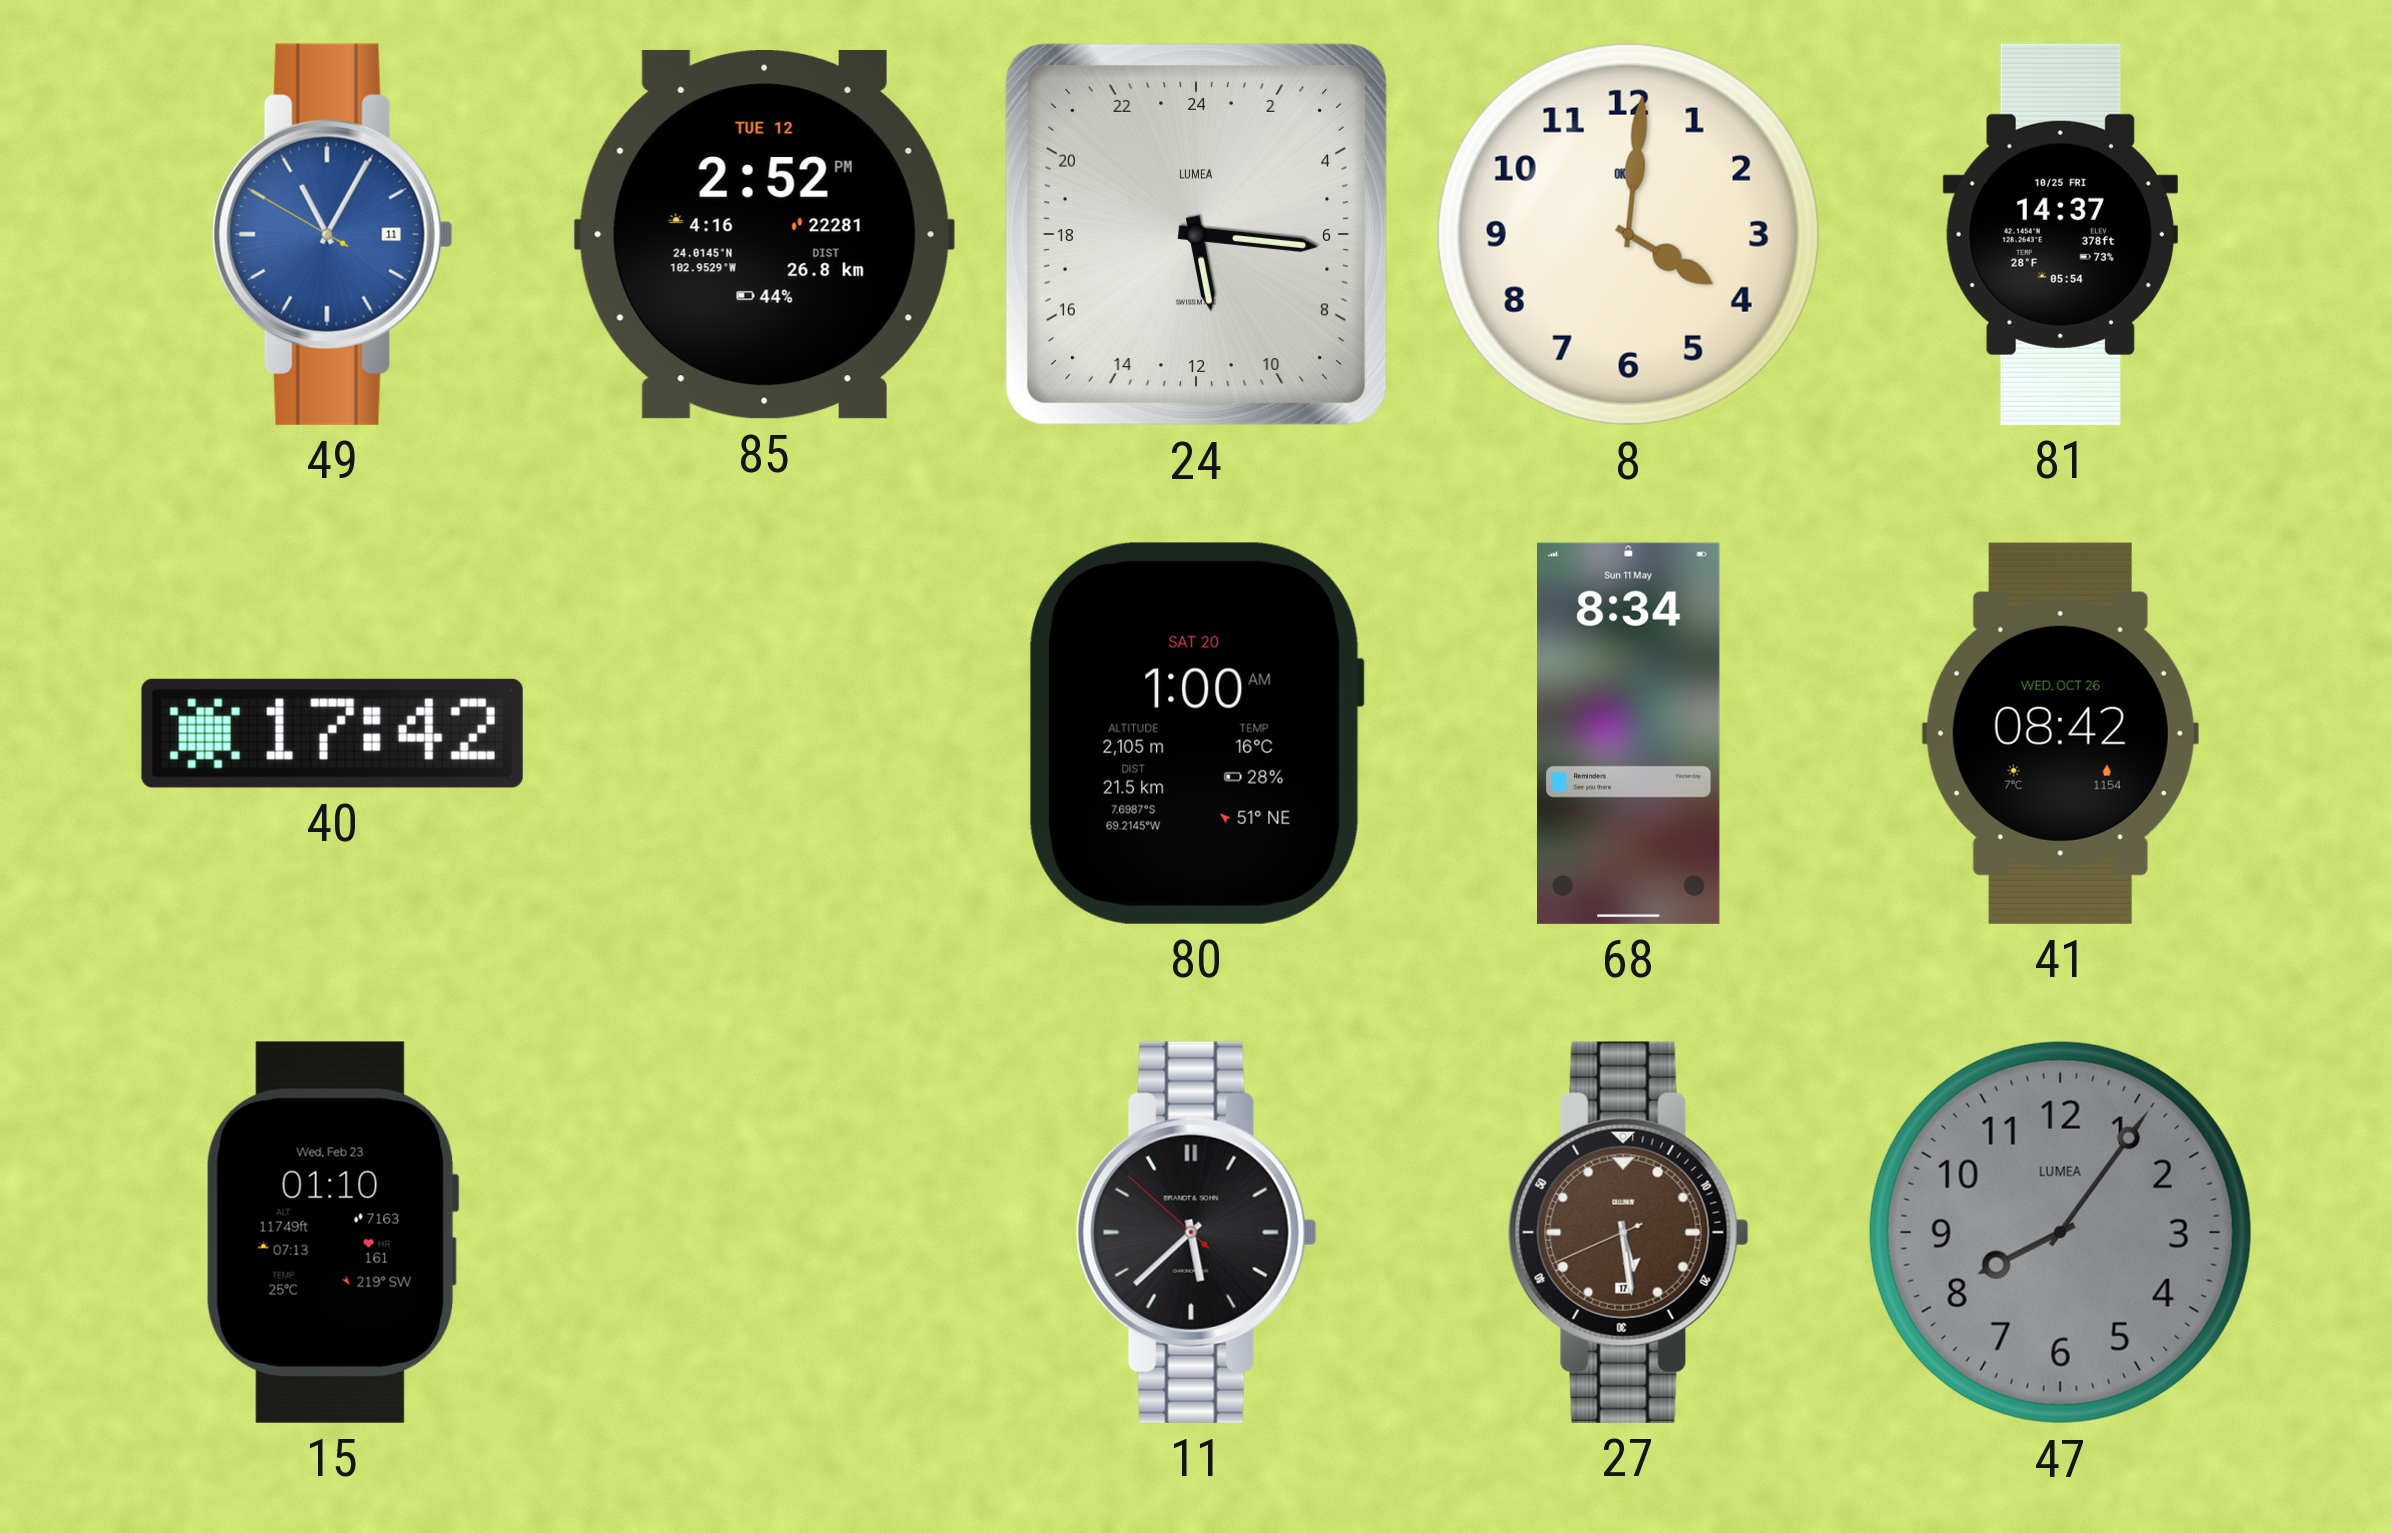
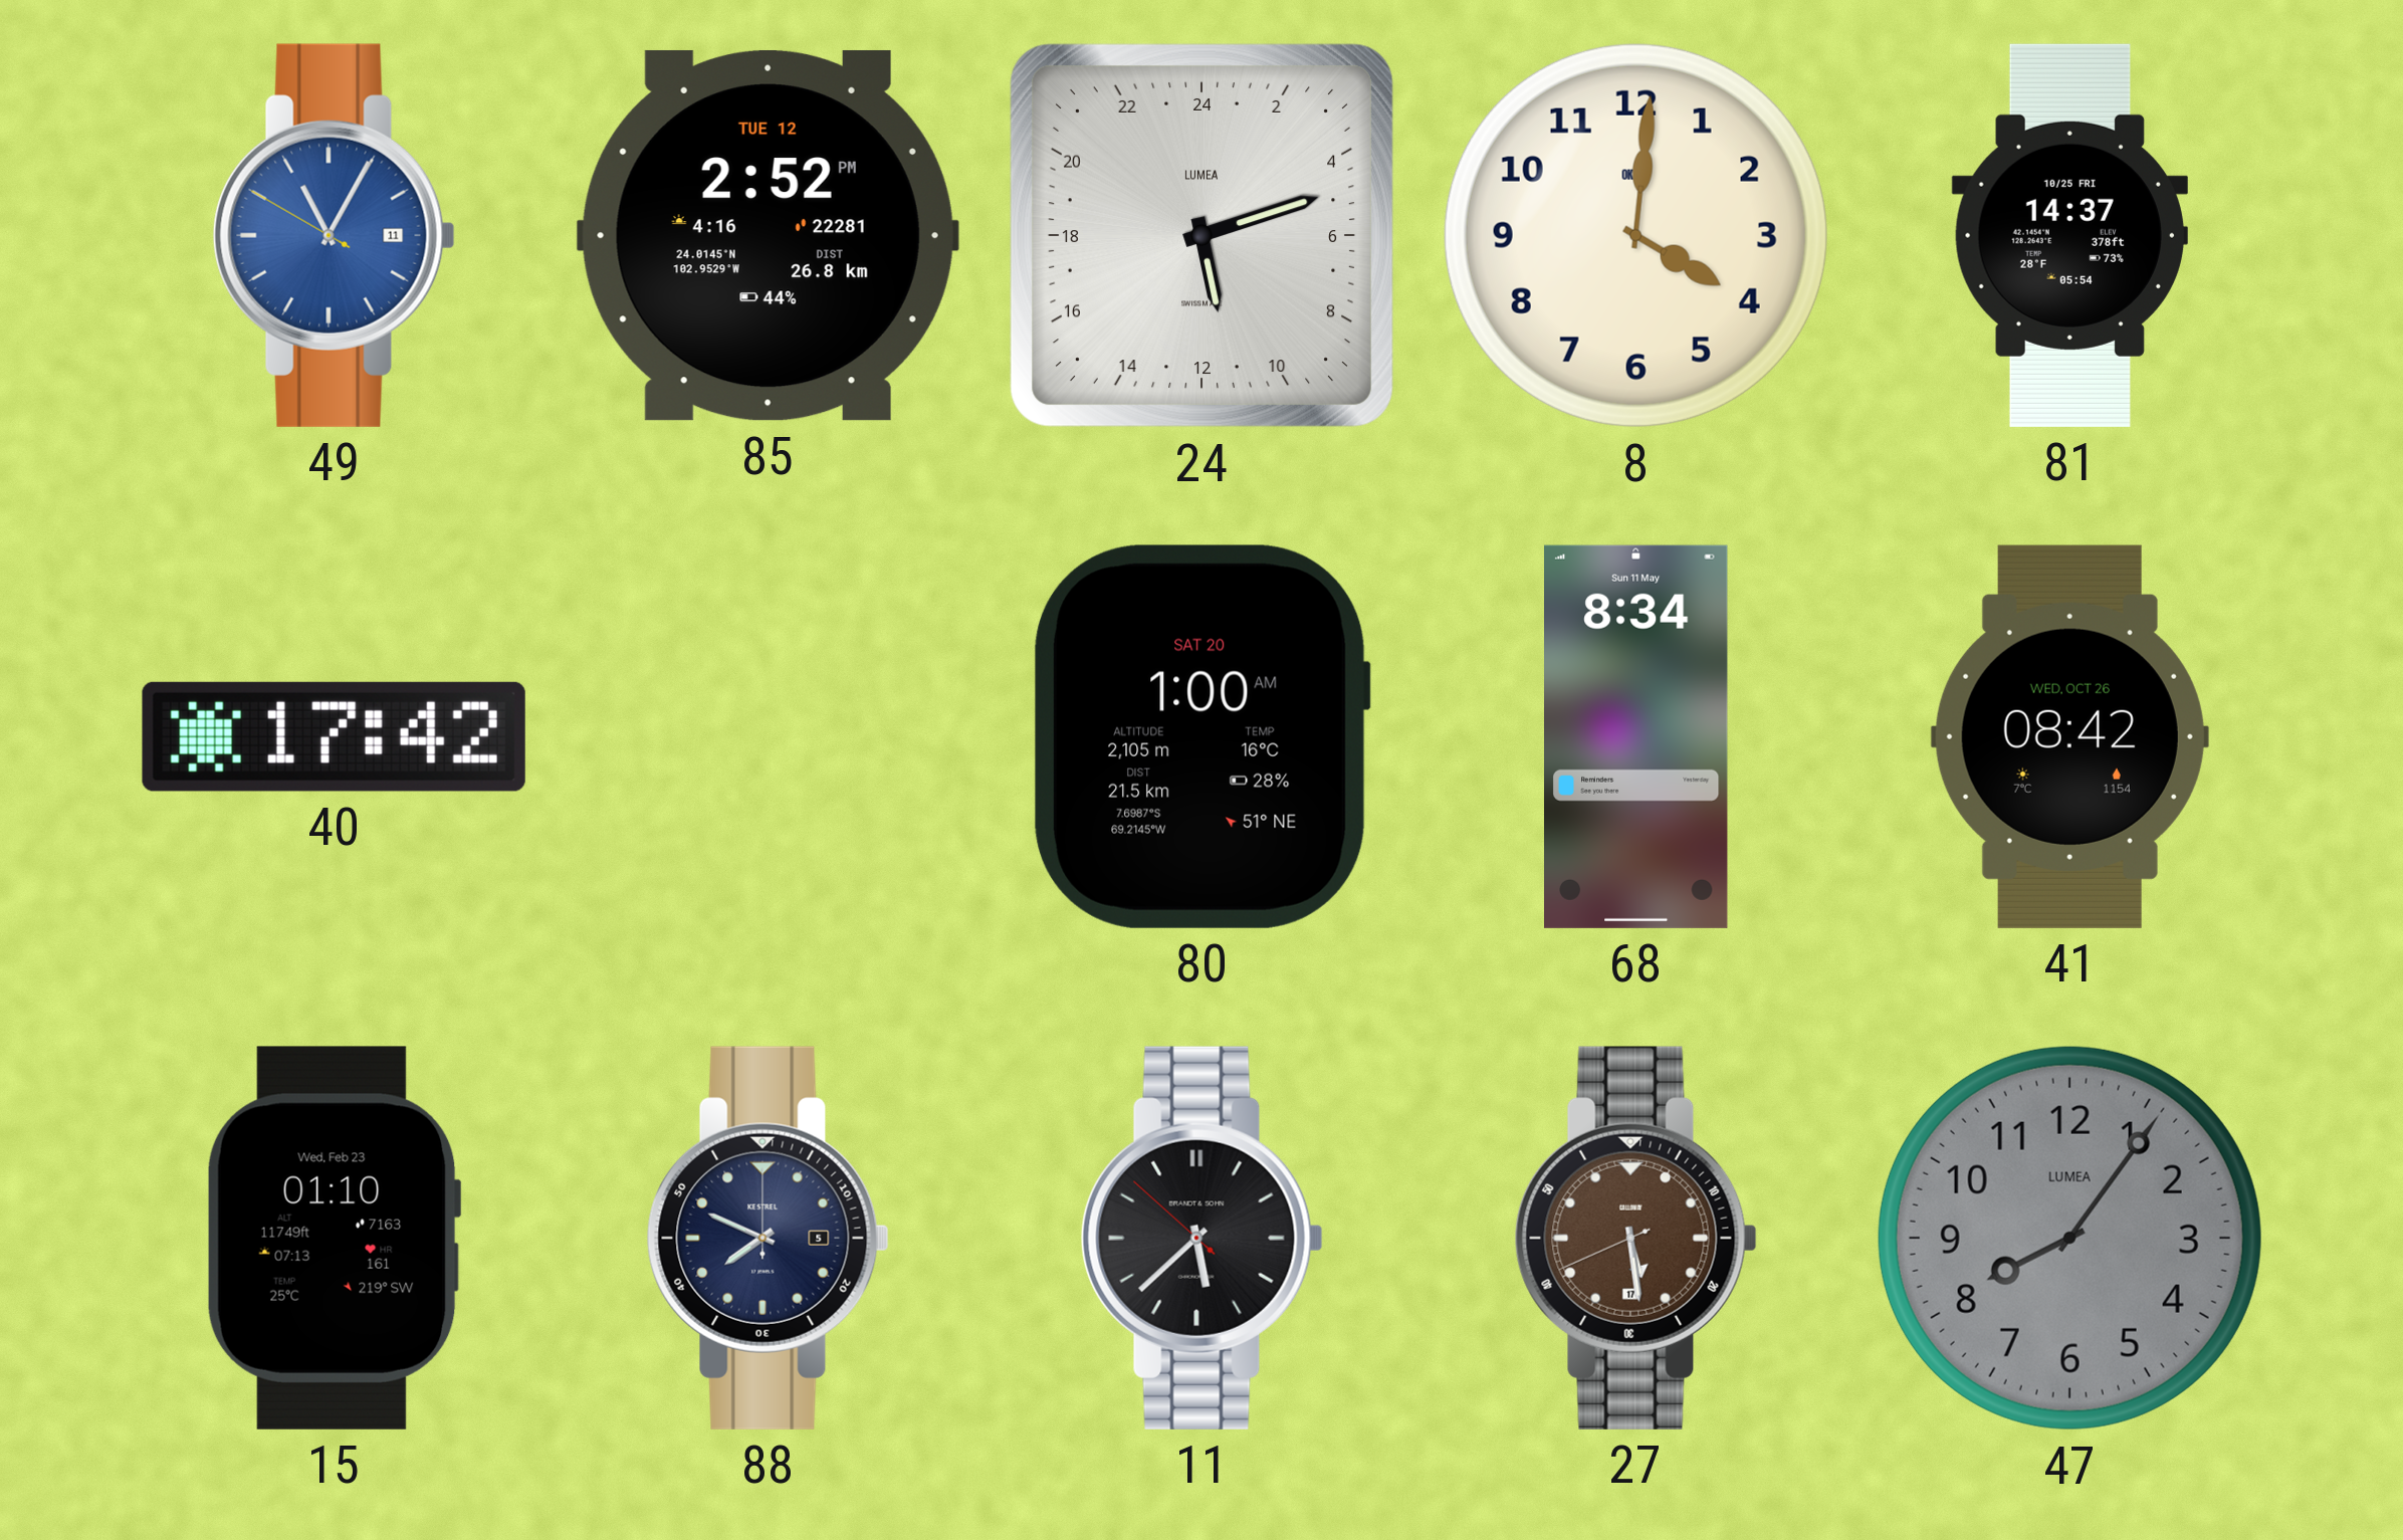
24: 11:16 -> 11:12 (1201, 235)
88: none -> 7:49 (768, 1238)
